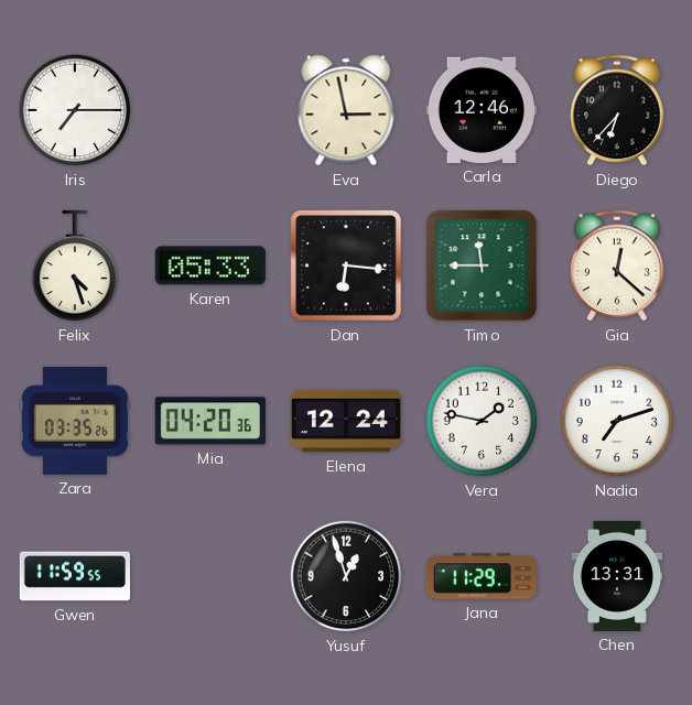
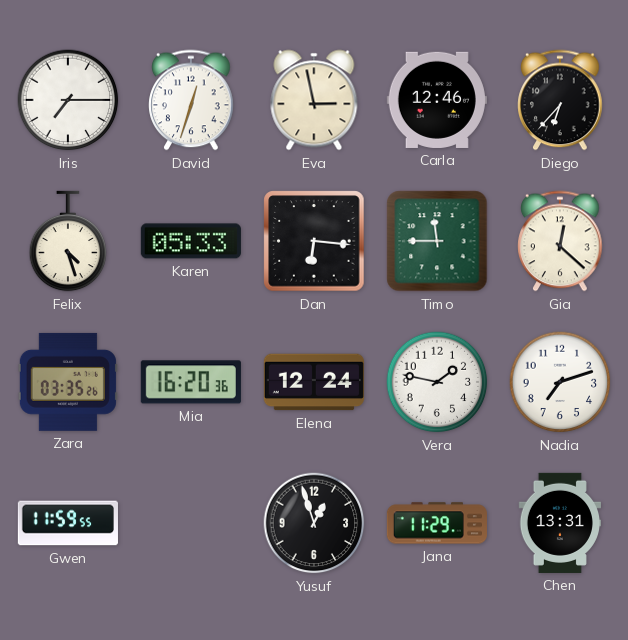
David: none -> 12:33 (191, 100)
Mia: 04:20 -> 16:20 (191, 382)
